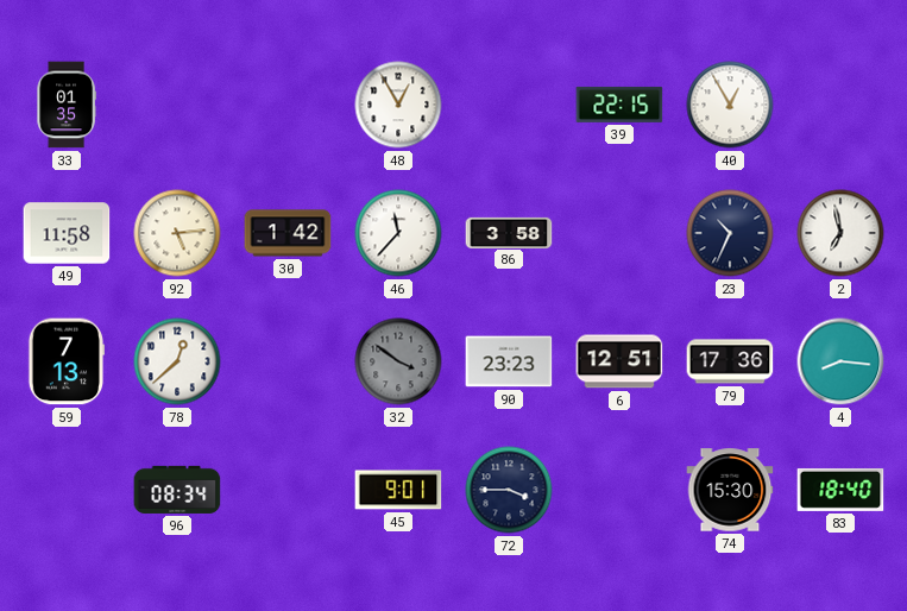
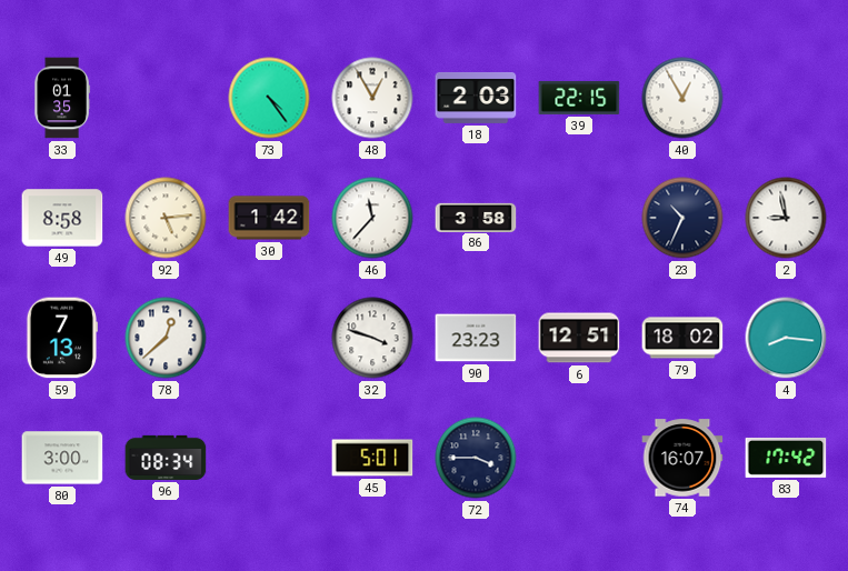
73: none -> 4:24 (269, 98)
18: none -> 2:03 (476, 98)
49: 11:58 -> 8:58 (62, 218)
2: 6:58 -> 8:58 (786, 218)
32: 3:51 -> 3:48 (372, 338)
32 dial: grey -> white (372, 338)
79: 17:36 -> 18:02 (682, 338)
80: none -> 3:00 (62, 458)
45: 9:01 -> 5:01 (372, 458)
74: 15:30 -> 16:07 (682, 458)
83: 18:40 -> 17:42 (786, 458)
